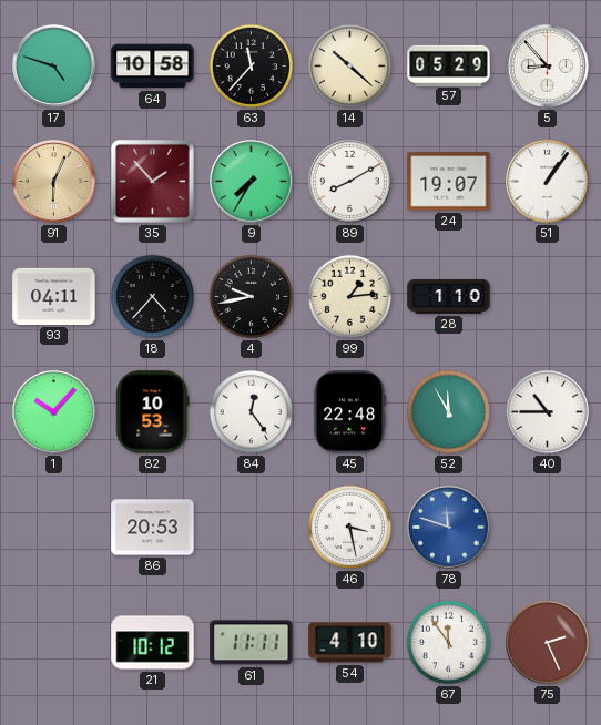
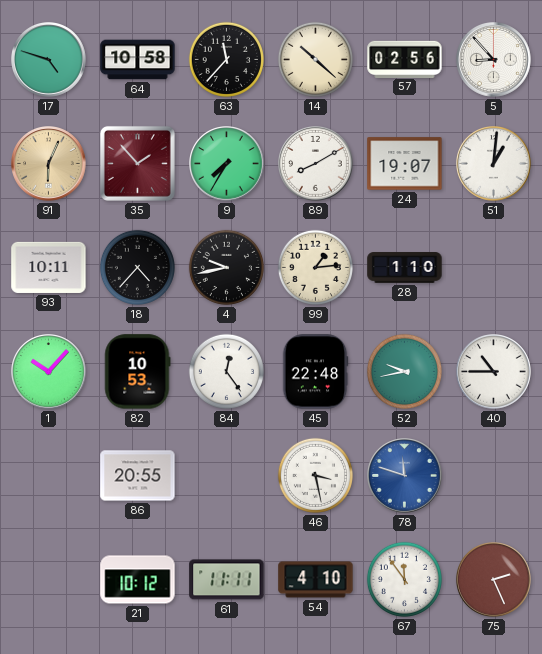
57: 05:29 -> 02:56 (405, 59)
51: 1:06 -> 1:01 (494, 164)
93: 04:11 -> 10:11 (49, 267)
52: 11:55 -> 9:43 (404, 371)
86: 20:53 -> 20:55 (138, 476)
